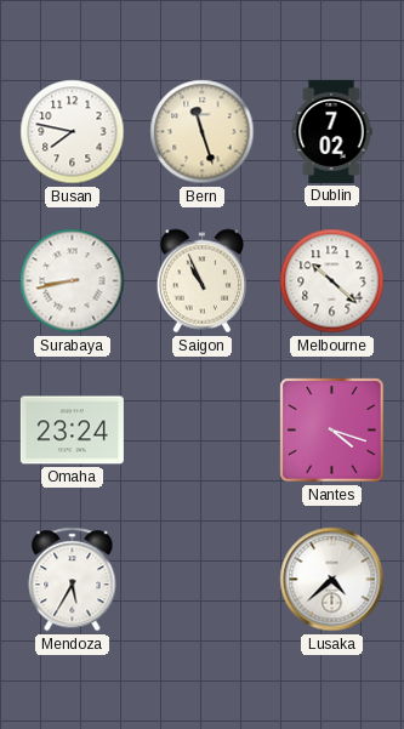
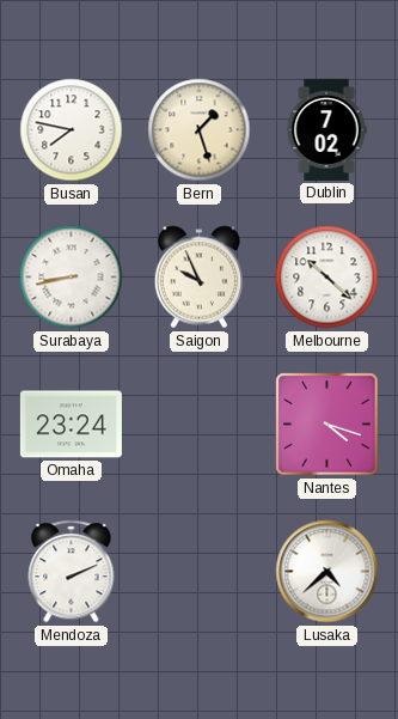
Bern: 11:27 -> 1:27 (200, 130)
Saigon: 10:56 -> 9:56 (198, 278)
Mendoza: 5:35 -> 2:11 (72, 572)
